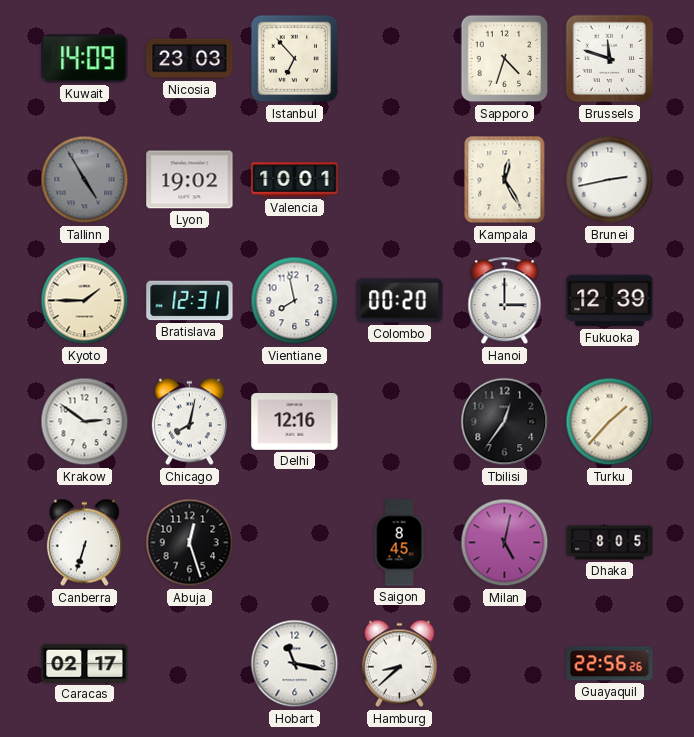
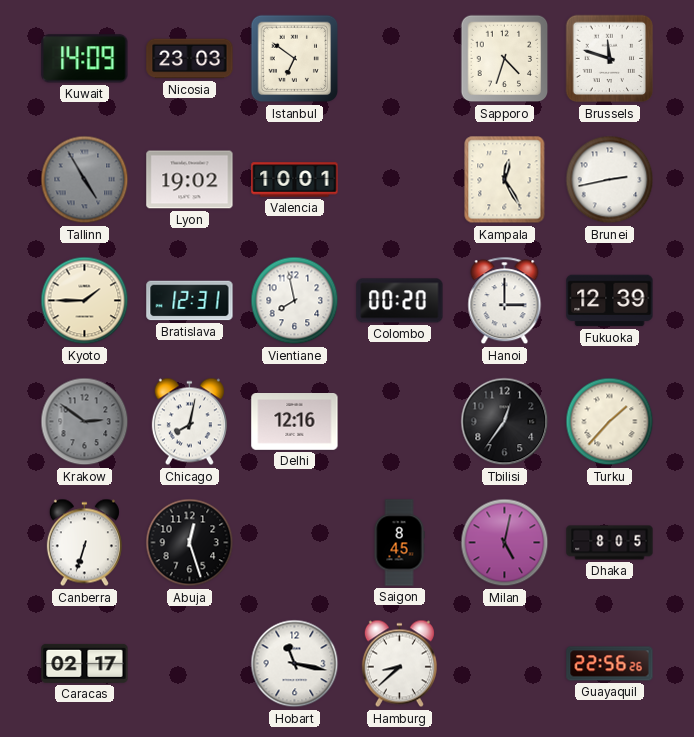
Istanbul: 6:53 -> 6:51 (295, 59)
Krakow dial: white -> grey (85, 422)
